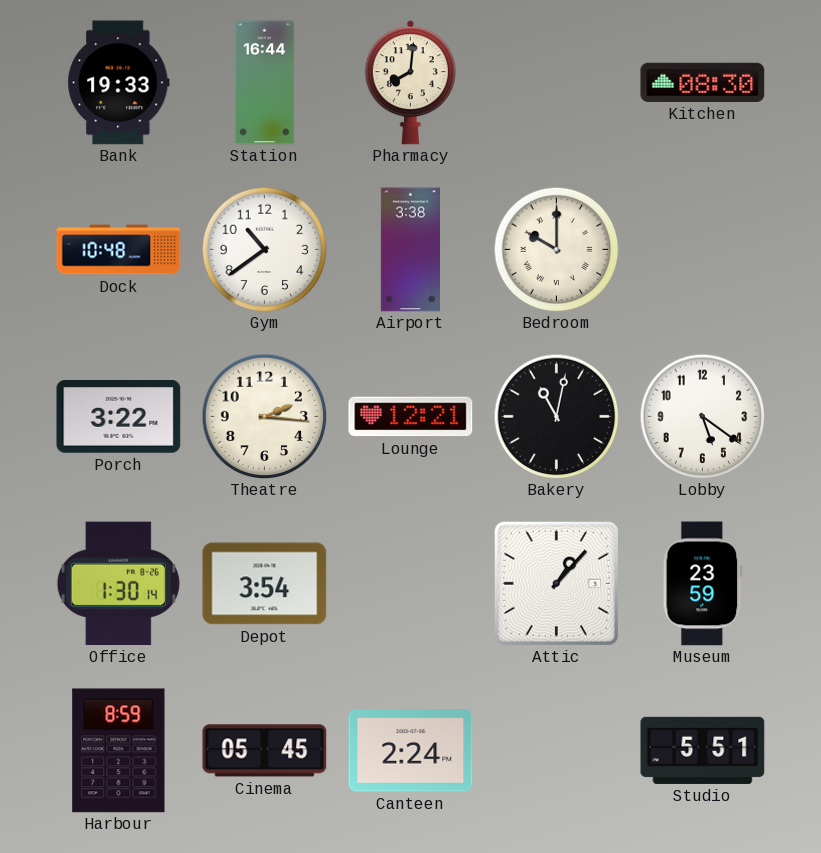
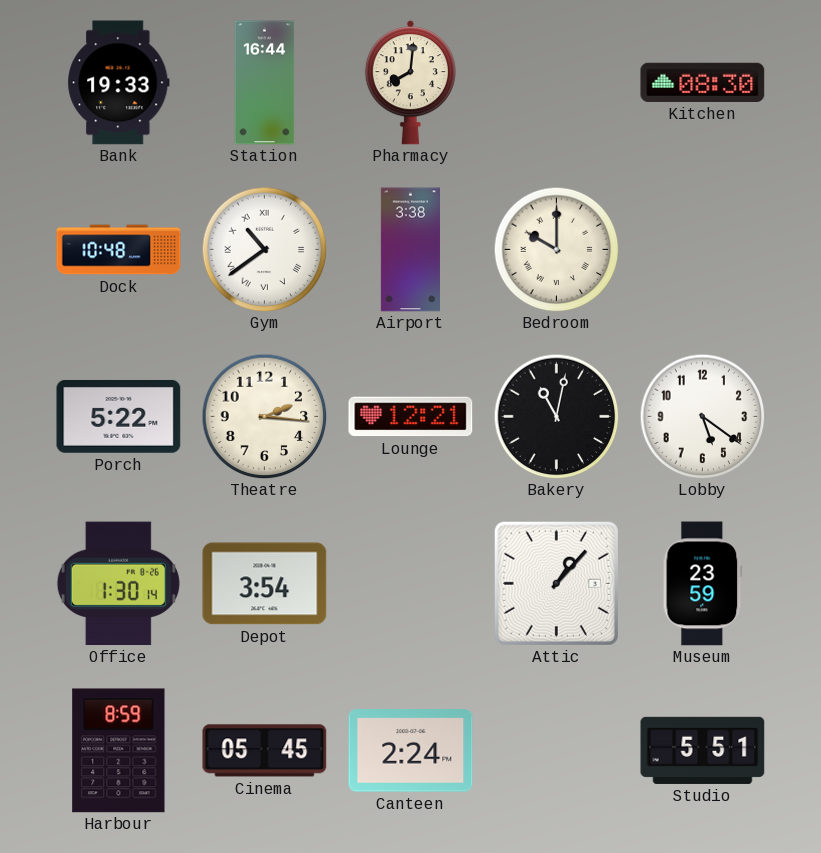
Gym numerals: Arabic -> Roman (264, 249)
Porch: 3:22 -> 5:22 (119, 417)
